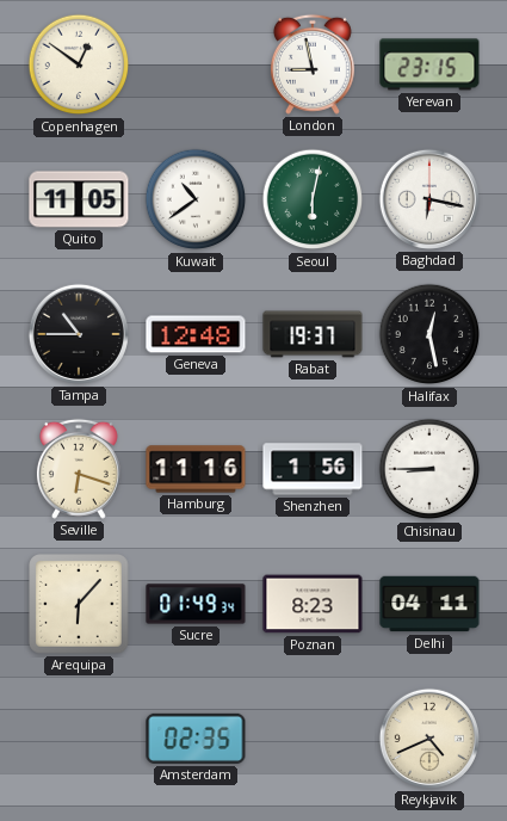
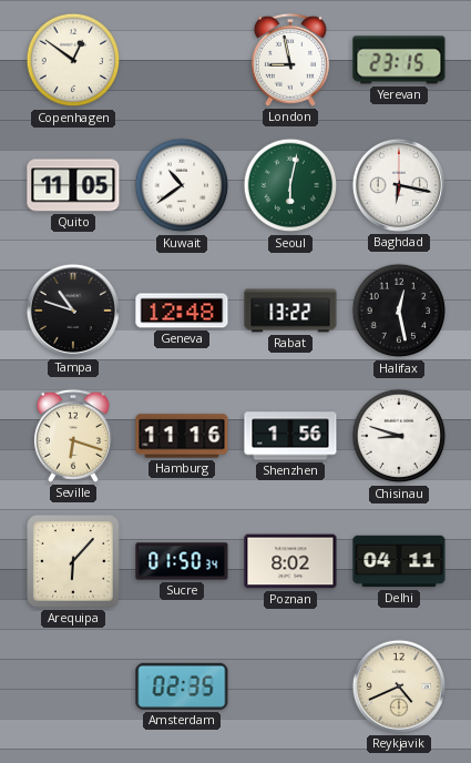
Tampa: 10:45 -> 10:48 (73, 311)
Rabat: 19:37 -> 13:22 (290, 311)
Chisinau: 8:45 -> 8:48 (399, 436)
Sucre: 01:49 -> 01:50 (182, 561)
Poznan: 8:23 -> 8:02 (290, 561)
